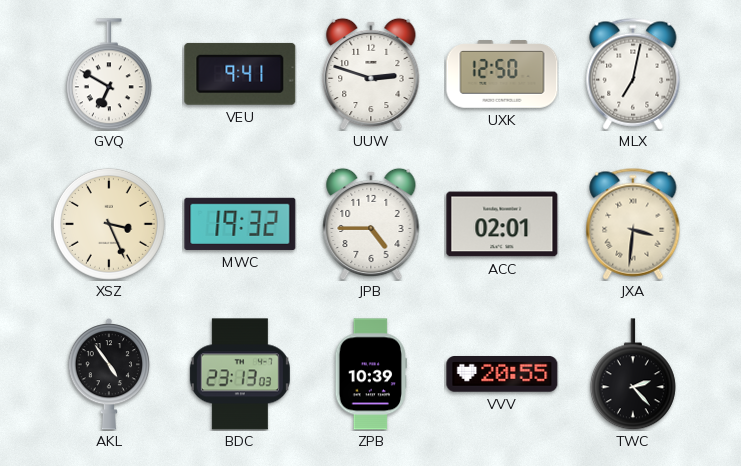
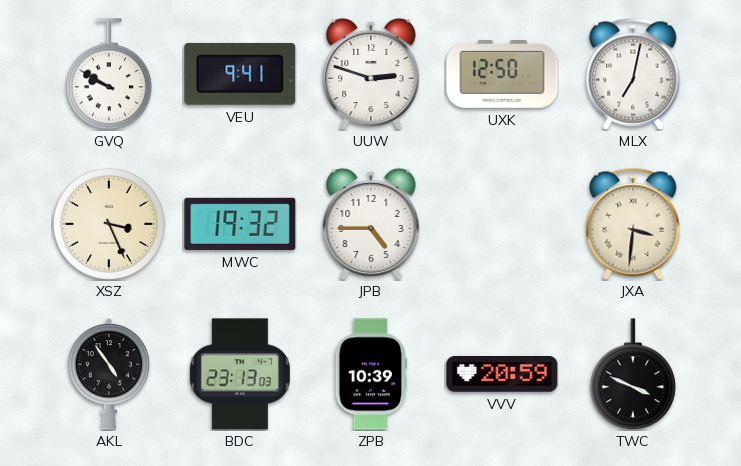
GVQ: 6:50 -> 9:50 (109, 74)
ACC: 02:01 -> none (502, 224)
VVV: 20:55 -> 20:59 (502, 374)
TWC: 2:23 -> 3:49 (633, 374)
